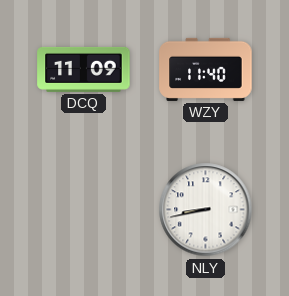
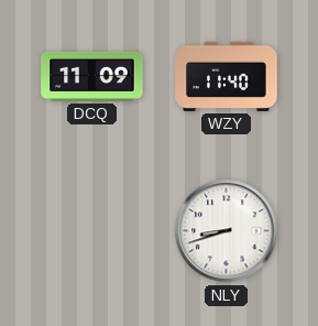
NLY: 8:43 -> 8:42 (227, 231)
